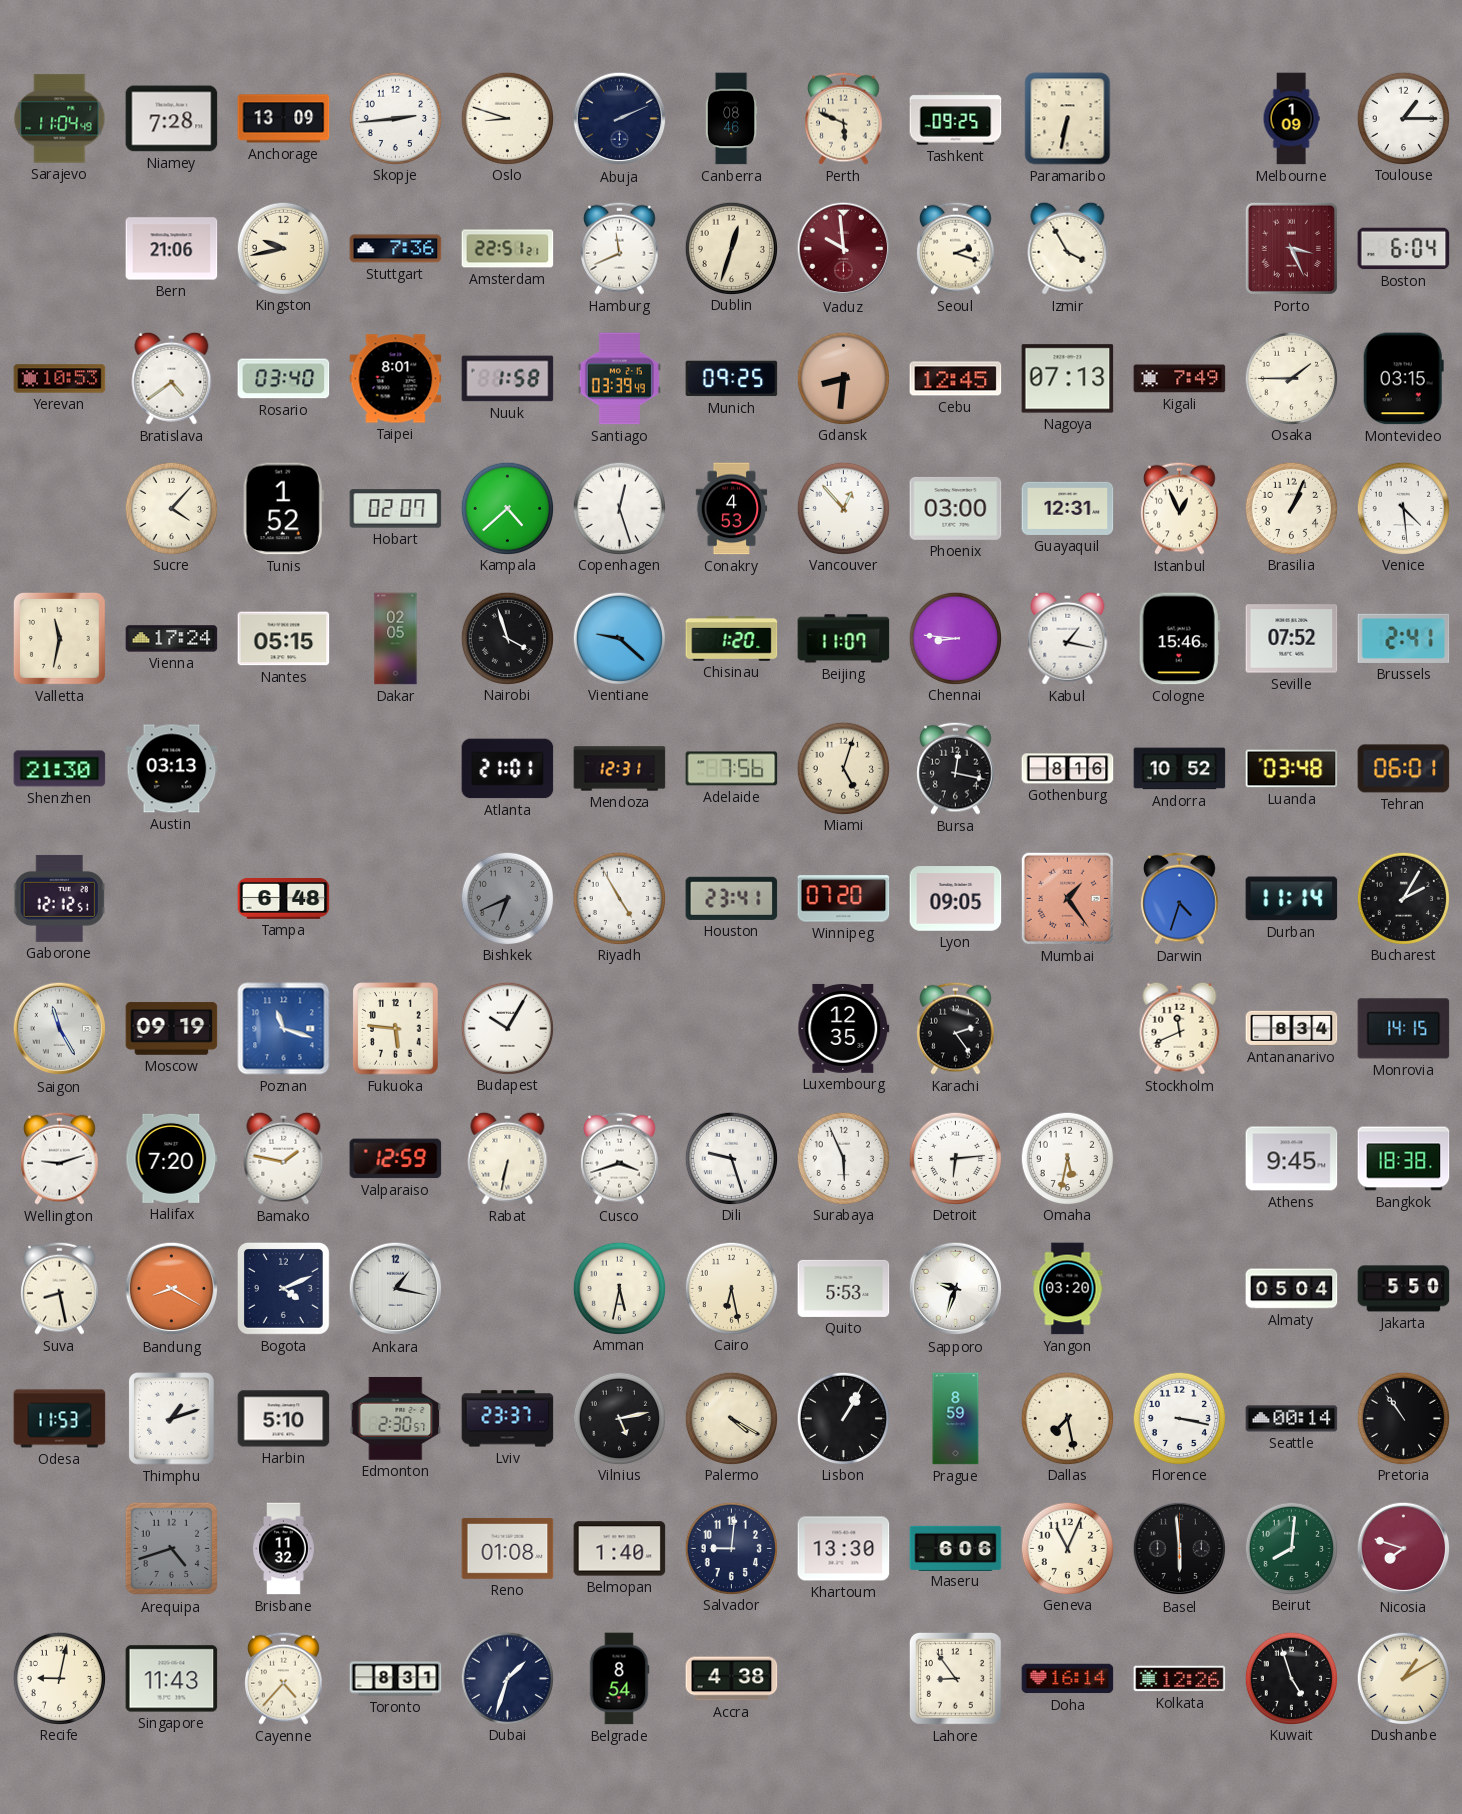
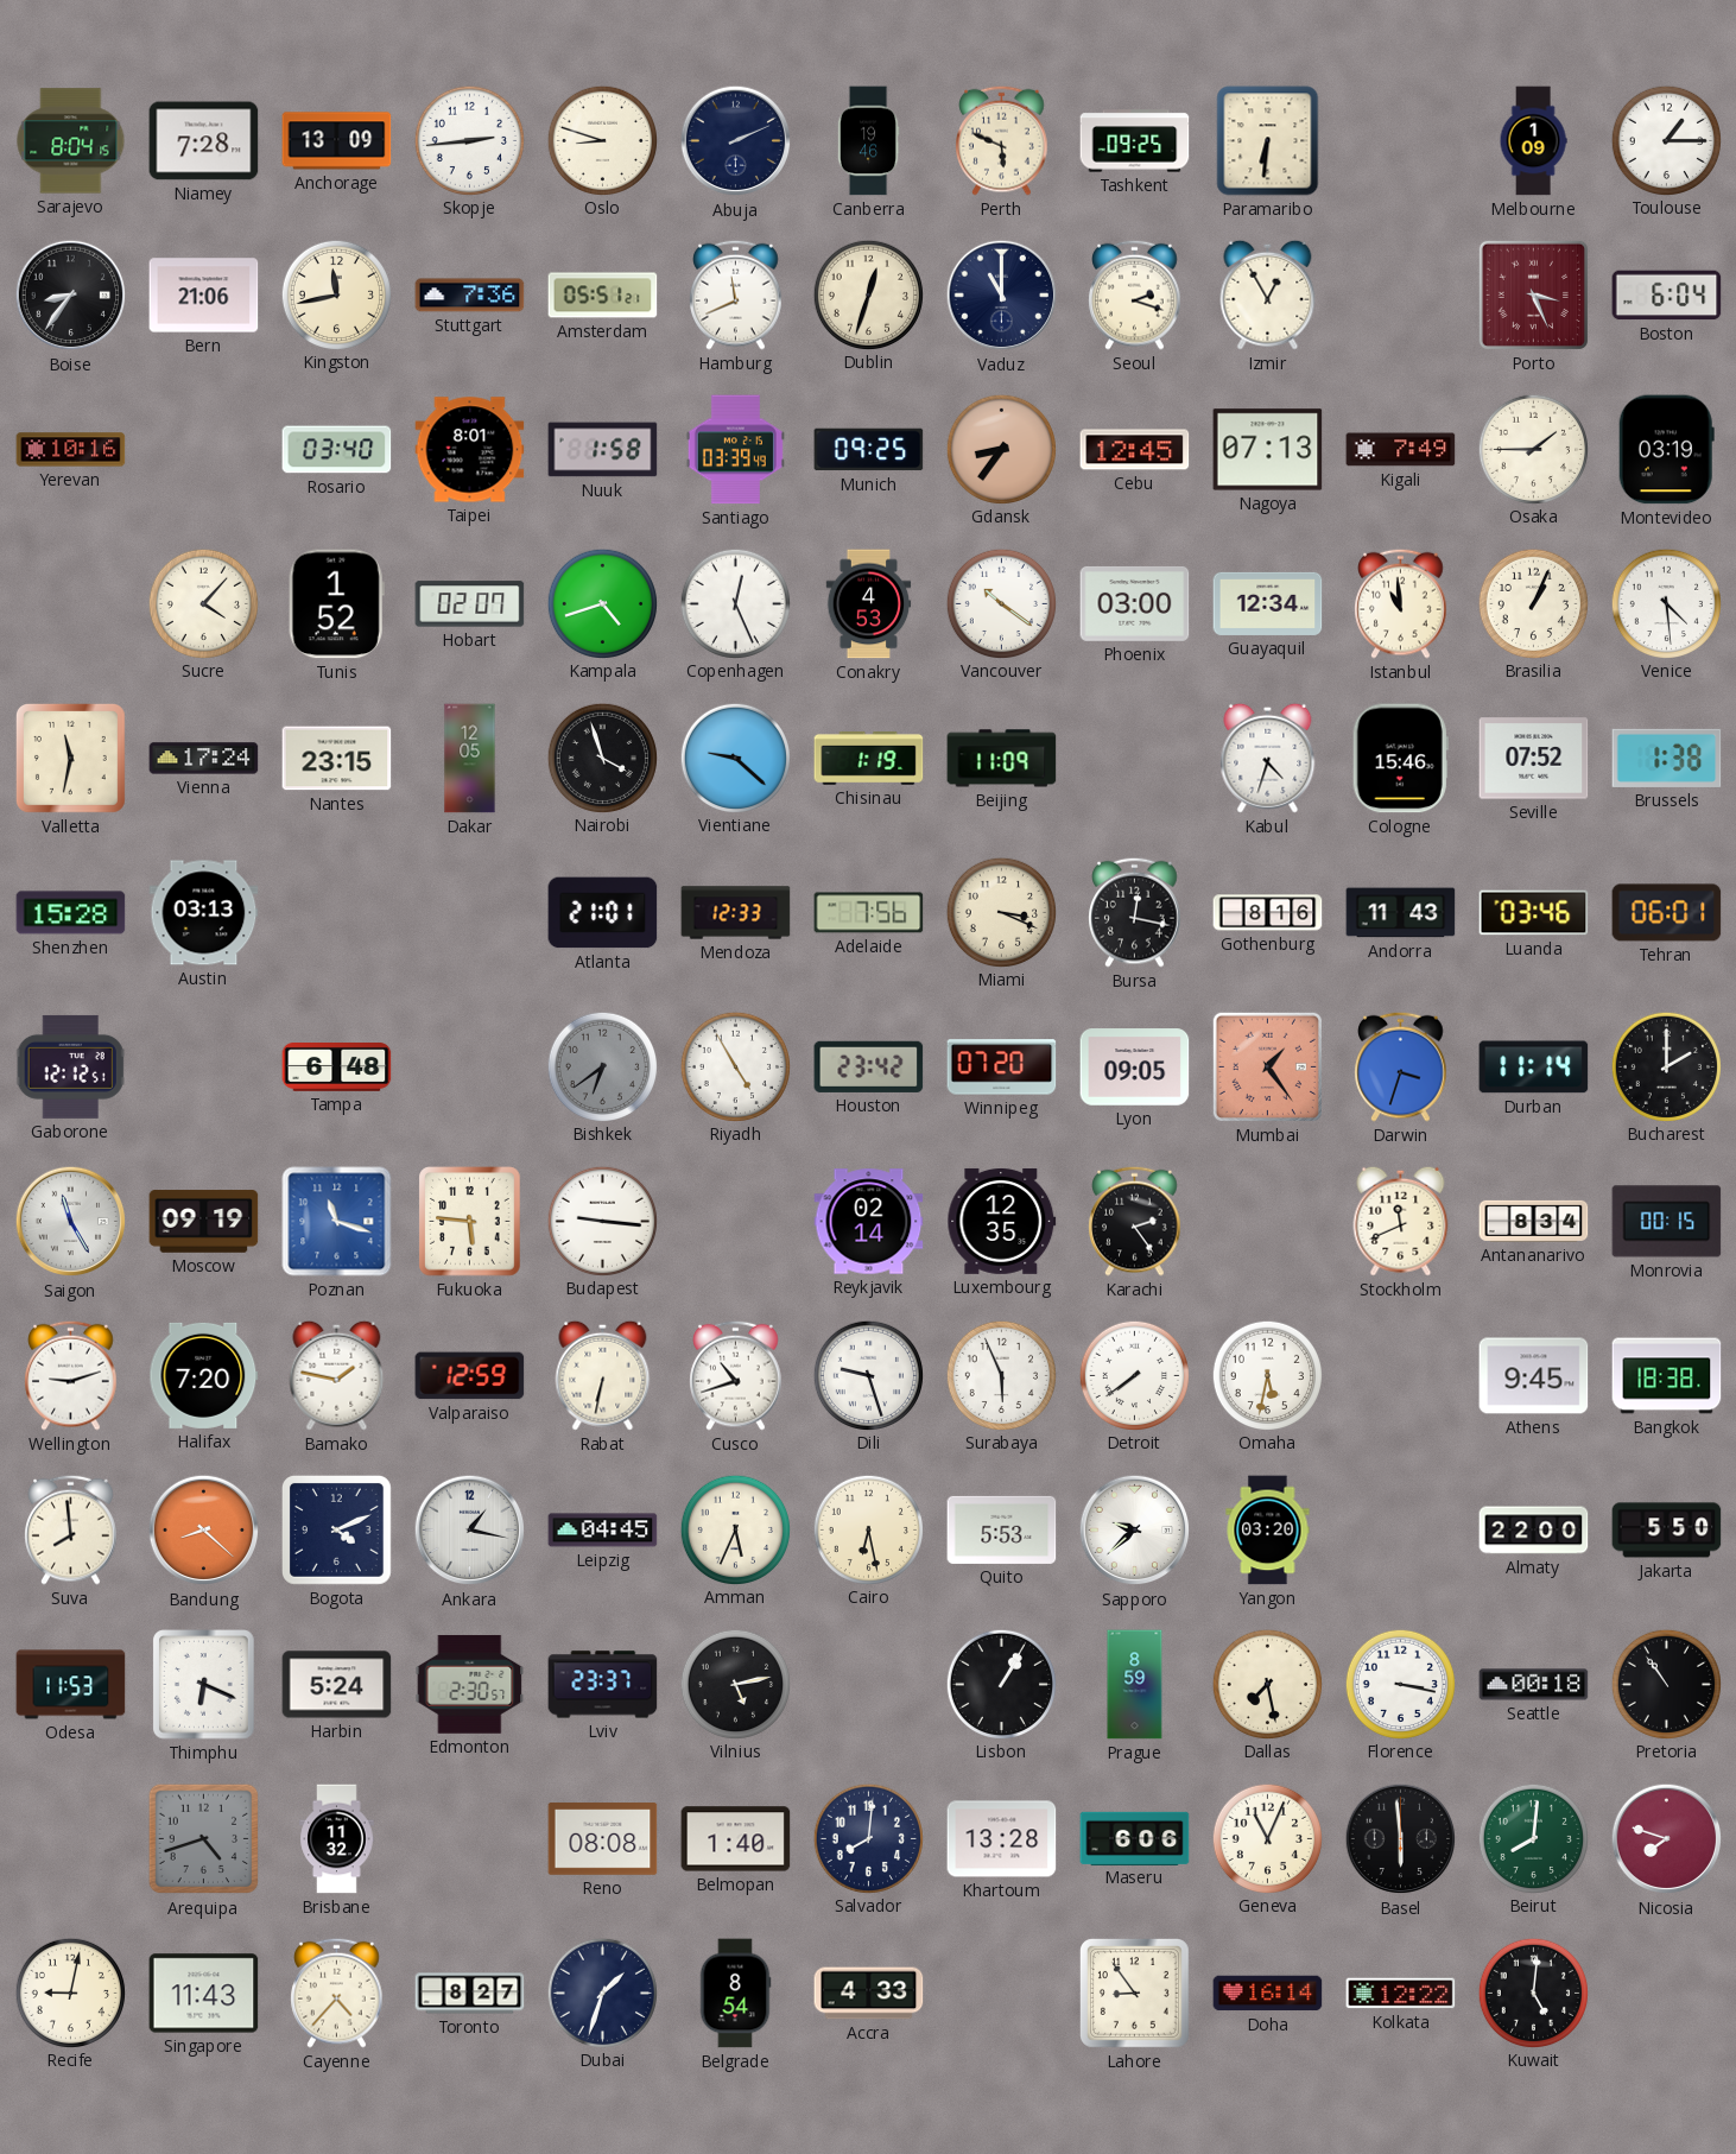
Sarajevo: 11:04 -> 8:04 (71, 141)
Canberra: 08:46 -> 19:46 (868, 141)
Paramaribo: 6:32 -> 6:31 (1268, 141)
Boise: none -> 8:36 (71, 296)
Kingston: 9:43 -> 11:43 (336, 294)
Amsterdam: 22:51 -> 05:51 (603, 296)
Vaduz: 9:59 -> 11:00 (1002, 296)
Vaduz dial: burgundy -> navy (1002, 296)
Izmir: 3:55 -> 12:55 (1268, 294)
Yerevan: 10:53 -> 10:16 (71, 450)
Bratislava: 4:39 -> none (172, 378)
Gdansk: 8:31 -> 8:36 (1001, 449)
Montevideo: 03:15 -> 03:19 (1666, 450)
Kampala: 4:38 -> 4:42 (602, 603)
Copenhagen: 12:27 -> 12:26 (735, 603)
Vancouver: 12:53 -> 10:21 (1001, 603)
Guayaquil: 12:31 -> 12:34 (1268, 603)
Istanbul: 12:56 -> 10:59 (1401, 603)
Nantes: 05:15 -> 23:15 (337, 759)
Dakar: 02:05 -> 12:05 (470, 759)
Chisinau: 1:20 -> 1:19 (869, 759)
Beijing: 11:07 -> 11:09 (1002, 759)
Chennai: 8:46 -> none (955, 638)
Kabul: 1:17 -> 4:33 (1268, 758)
Brussels: 2:41 -> 1:38 (1667, 758)
Shenzhen: 21:30 -> 15:28 (71, 913)
Mendoza: 12:31 -> 12:33 (736, 913)
Miami: 5:03 -> 3:19 (1001, 912)
Andorra: 10:52 -> 11:43 (1401, 913)
Luanda: 03:48 -> 03:46 (1534, 913)
Bishkek: 6:41 -> 6:39 (602, 1066)
Houston: 23:41 -> 23:42 (869, 1066)
Darwin: 4:33 -> 3:33 (1401, 1066)
Bucharest: 2:05 -> 2:00 (1666, 1066)
Budapest: 10:05 -> 9:16 (602, 1221)
Reykjavik: none -> 02:14 (869, 1222)
Monrovia: 14:15 -> 00:15 (1667, 1222)
Cusco: 3:42 -> 10:42 (736, 1375)
Detroit: 6:14 -> 7:39 (1134, 1375)
Suva: 8:28 -> 7:59 (71, 1529)
Bandung: 8:20 -> 8:22 (204, 1531)
Leipzig: none -> 04:45 (603, 1531)
Amman: 5:32 -> 5:34 (735, 1529)
Sapporo: 9:33 -> 9:38 (1135, 1531)
Almaty: 05:04 -> 22:00 (1534, 1531)
Thimphu: 1:12 -> 6:19 (204, 1685)
Harbin: 5:10 -> 5:24 (337, 1685)
Palermo: 4:20 -> none (731, 1418)
Seattle: 00:14 -> 00:18 (1534, 1685)
Reno: 01:08 -> 08:08 (603, 1839)
Salvador: 9:01 -> 8:01 (868, 1838)
Khartoum: 13:30 -> 13:28 (1002, 1839)
Toronto: 8:31 -> 8:27 (470, 1994)
Accra: 4:38 -> 4:33 (869, 1994)
Kolkata: 12:26 -> 12:22 (1401, 1994)
Kuwait: 4:57 -> 5:01 (1533, 1993)
Dushanbe: 1:10 -> none (1403, 1678)
